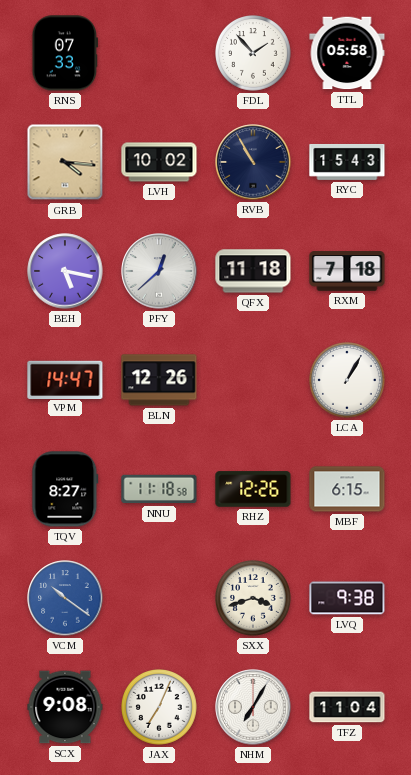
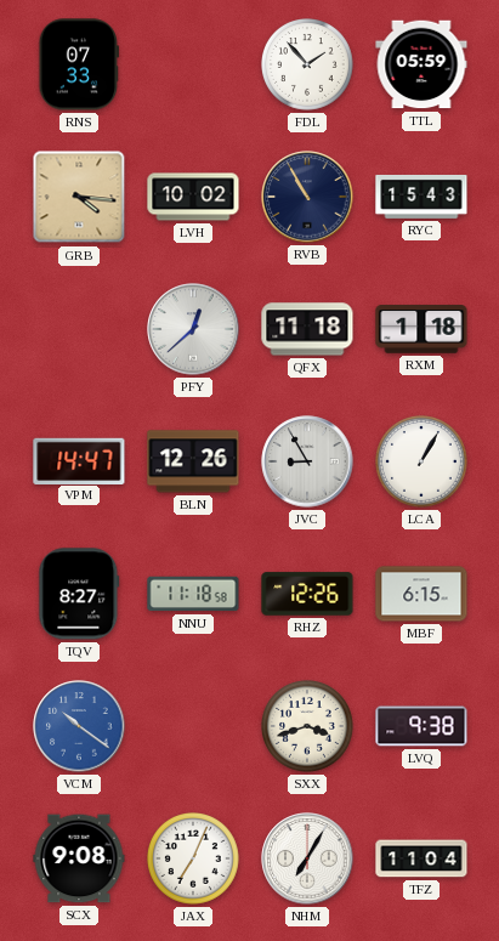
TTL: 05:58 -> 05:59 (421, 64)
BEH: 5:17 -> none (65, 271)
RXM: 7:18 -> 1:18 (421, 329)
JVC: none -> 8:55 (307, 461)
